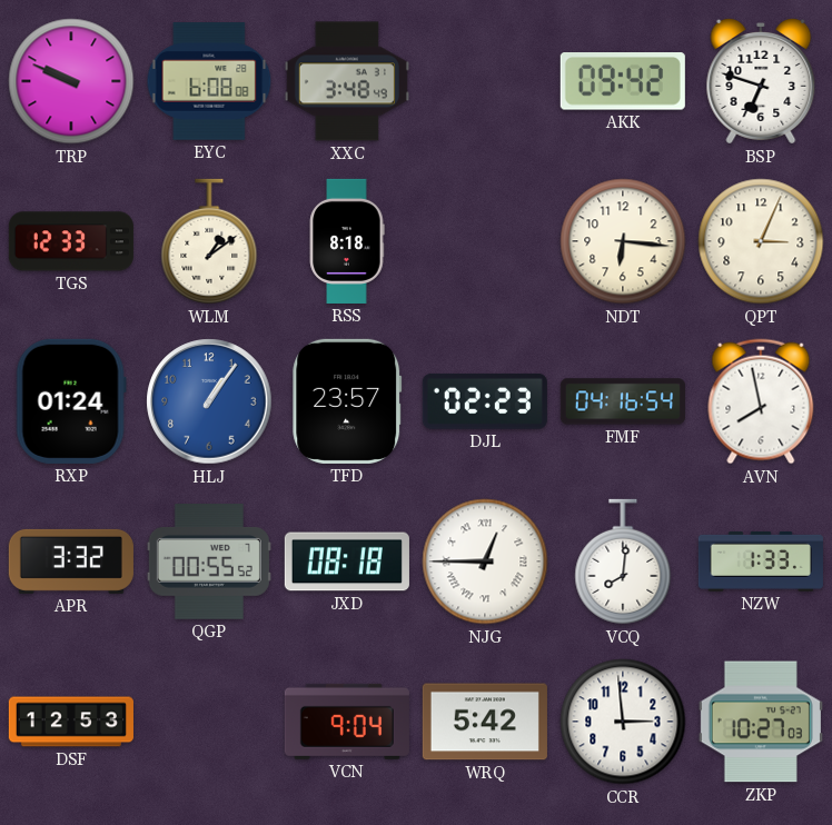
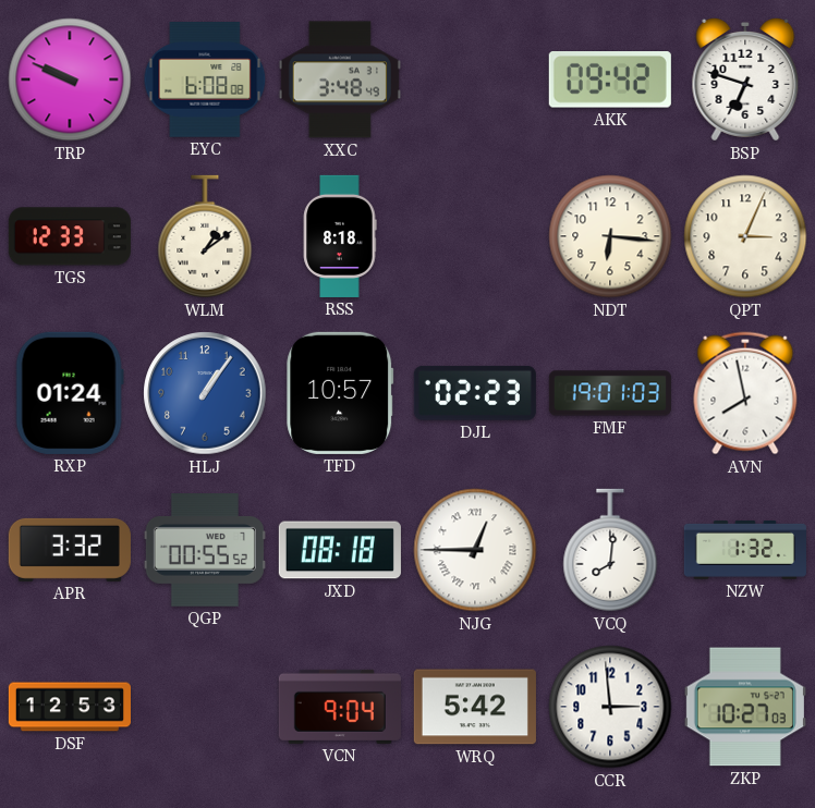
TFD: 23:57 -> 10:57 (340, 393)
FMF: 04:16 -> 19:01 (610, 393)
NZW: 1:33 -> 1:32 (745, 550)
